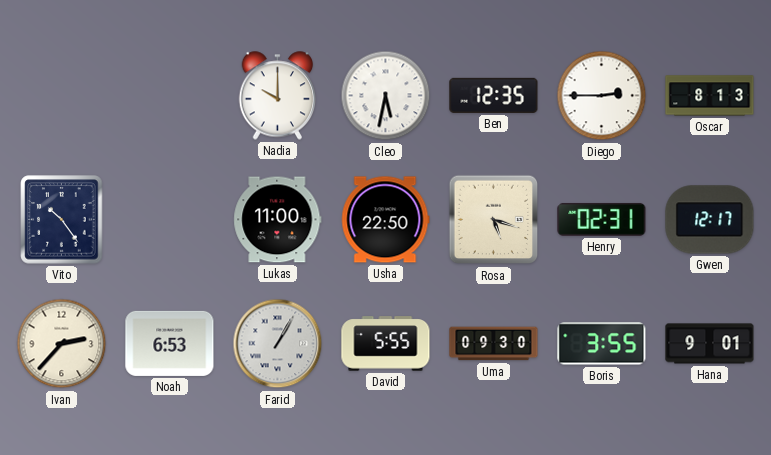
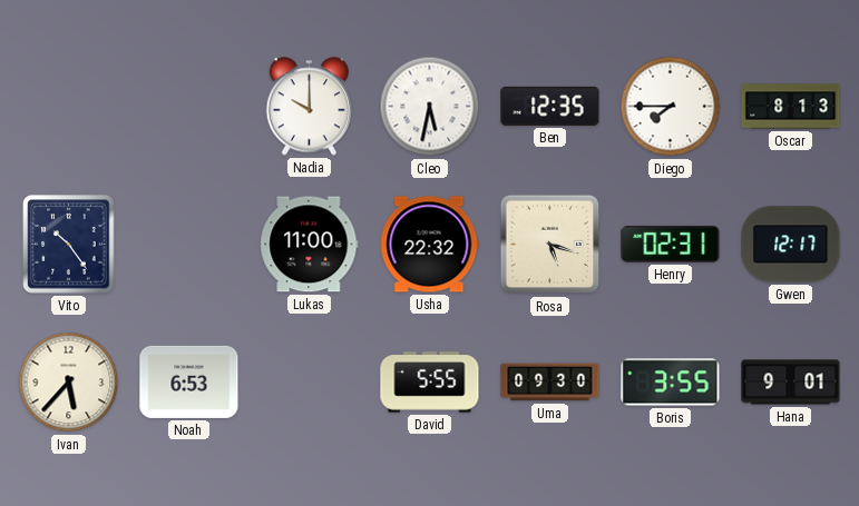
Diego: 2:45 -> 7:45 (671, 107)
Usha: 22:50 -> 22:32 (430, 245)
Ivan: 2:37 -> 5:37 (69, 383)
Farid: 1:05 -> none (278, 344)
